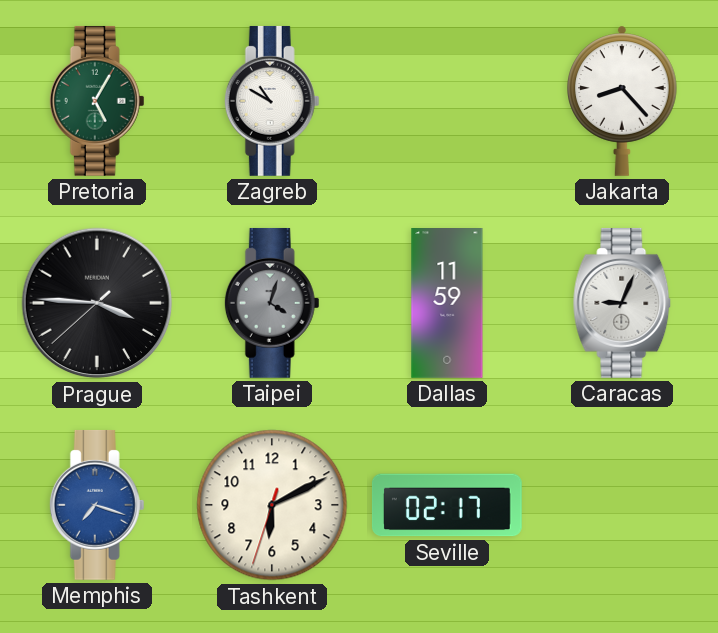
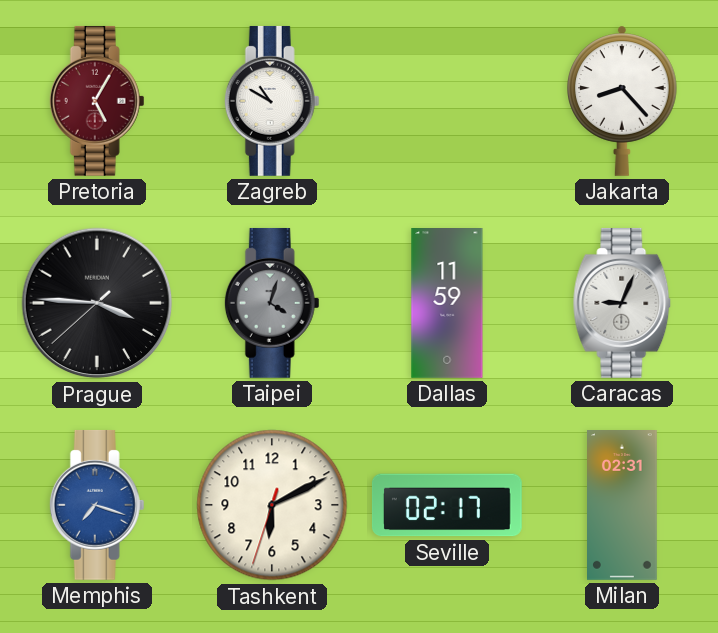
Pretoria dial: green -> burgundy (97, 101)
Milan: none -> 02:31 (623, 506)
